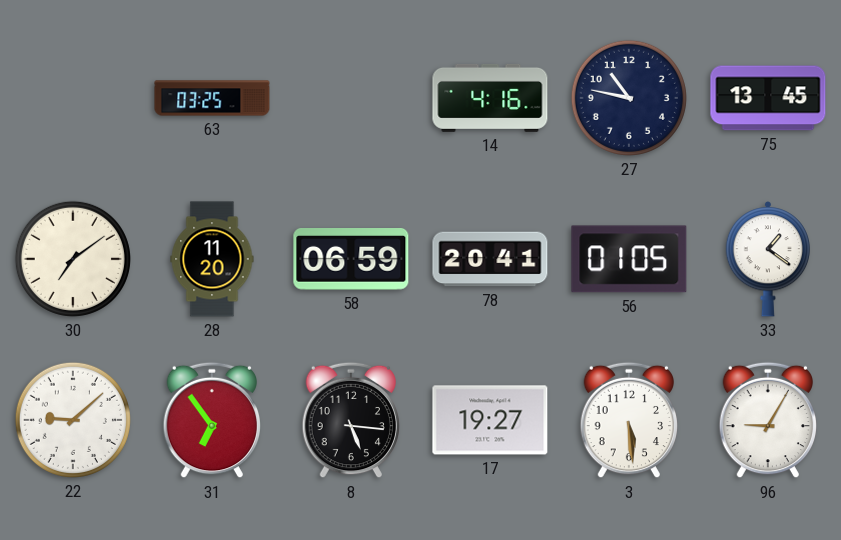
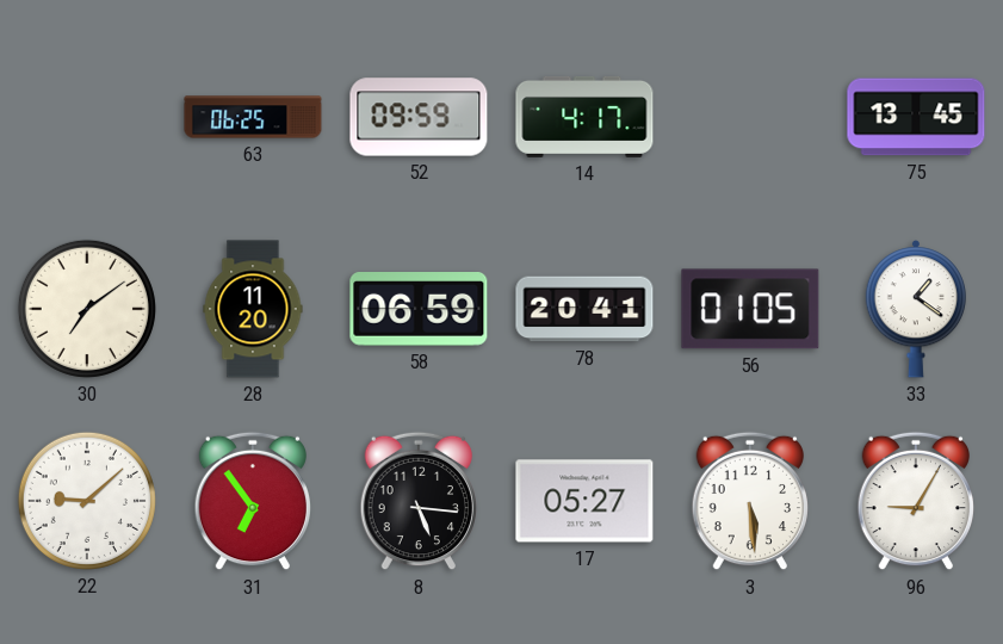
63: 03:25 -> 06:25 (253, 117)
52: none -> 09:59 (419, 117)
14: 4:16 -> 4:17 (584, 117)
27: 10:47 -> none (629, 98)
17: 19:27 -> 05:27 (584, 501)
